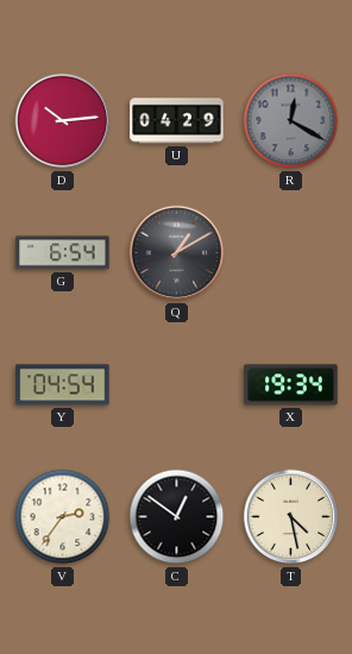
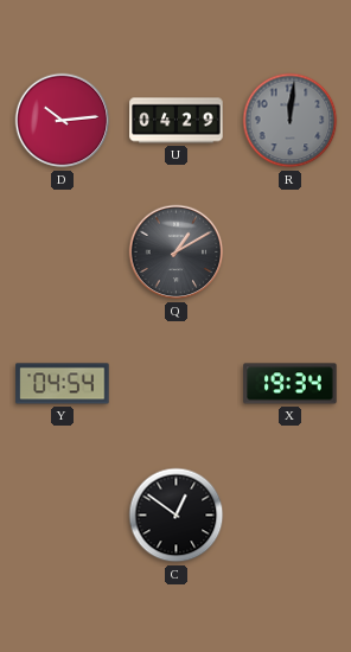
R: 12:20 -> 12:01 (291, 121)
G: 6:54 -> none (63, 253)
V: 2:36 -> none (63, 517)
T: 4:28 -> none (291, 517)
